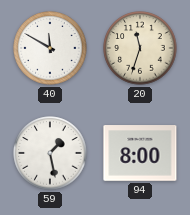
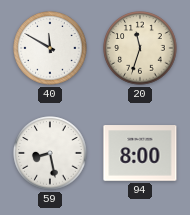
59: 1:28 -> 8:28 (50, 153)
